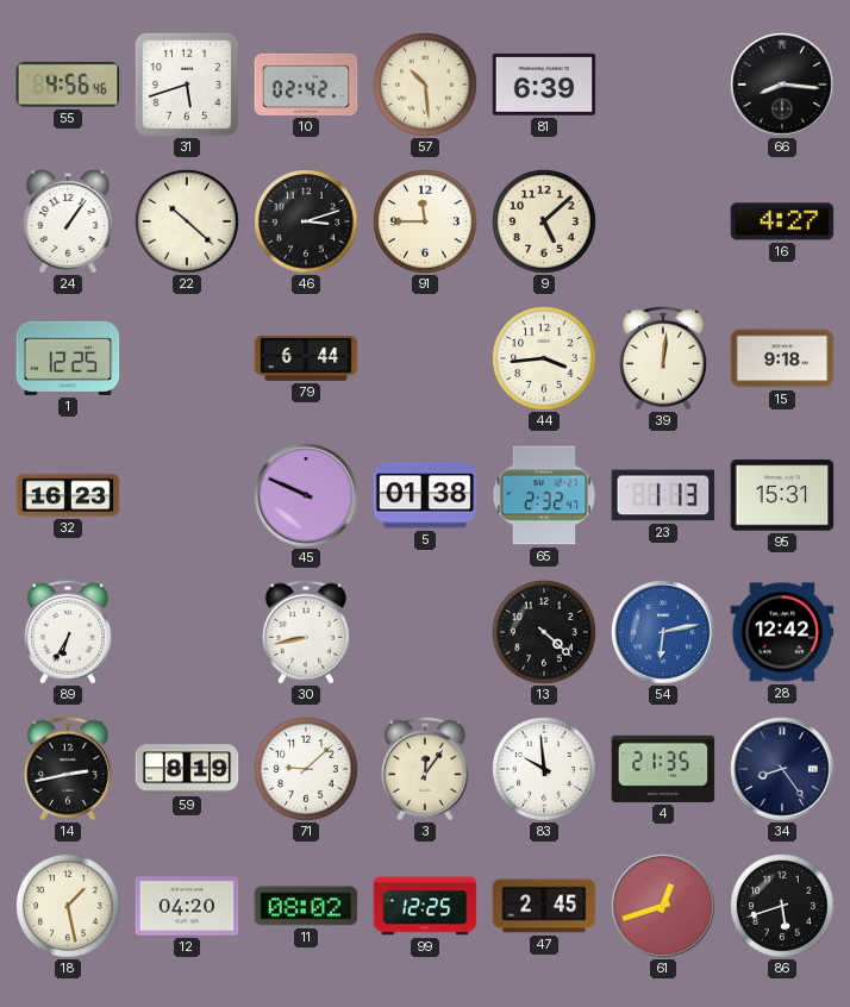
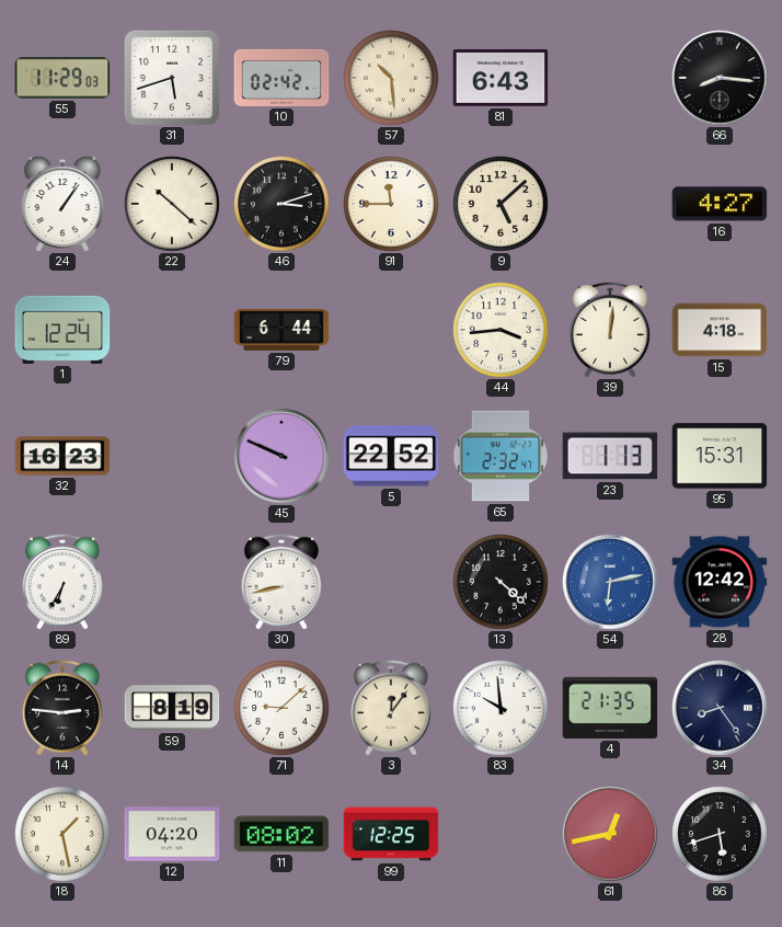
55: 4:56 -> 11:29 (62, 78)
81: 6:39 -> 6:43 (501, 79)
1: 12:25 -> 12:24 (62, 330)
15: 9:18 -> 4:18 (720, 330)
5: 01:38 -> 22:52 (391, 456)
14: 2:43 -> 2:46 (62, 708)
47: 2:45 -> none (544, 906)
61: 12:42 -> 12:43 (610, 834)
